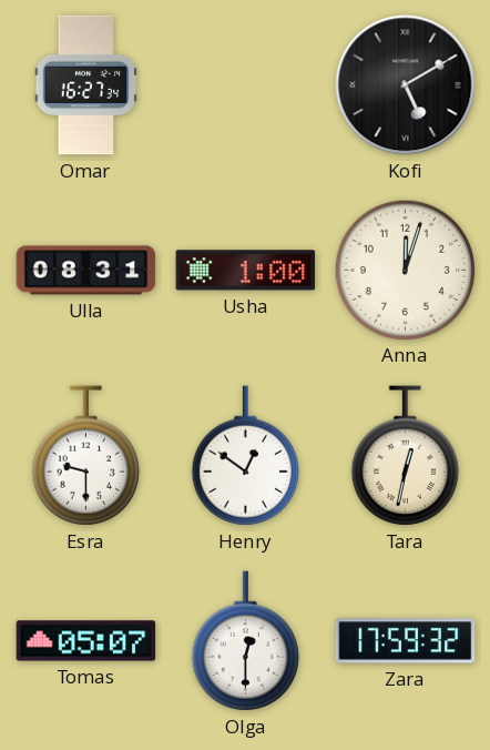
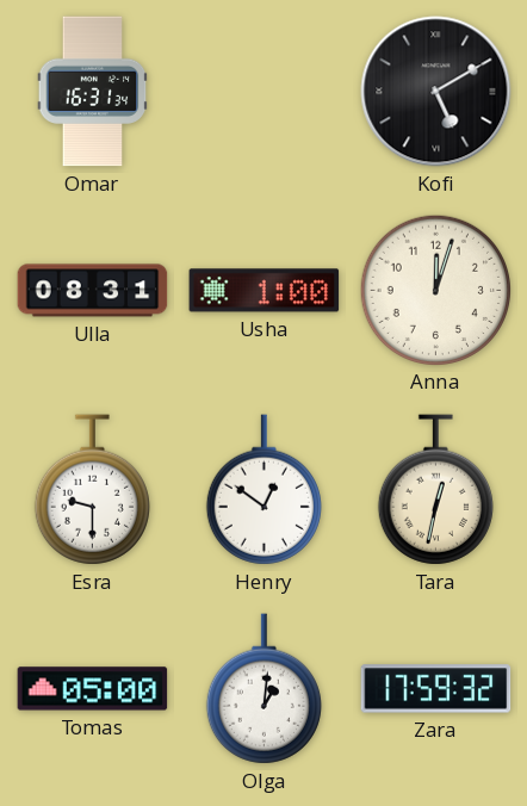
Omar: 16:27 -> 16:31 (93, 92)
Tomas: 05:07 -> 05:00 (93, 689)
Olga: 12:30 -> 1:01 (263, 689)
